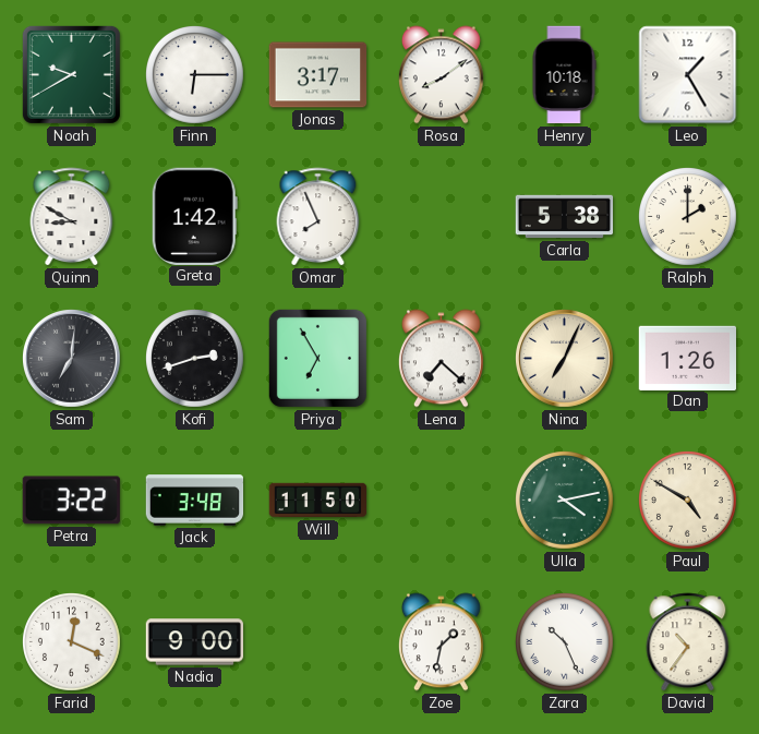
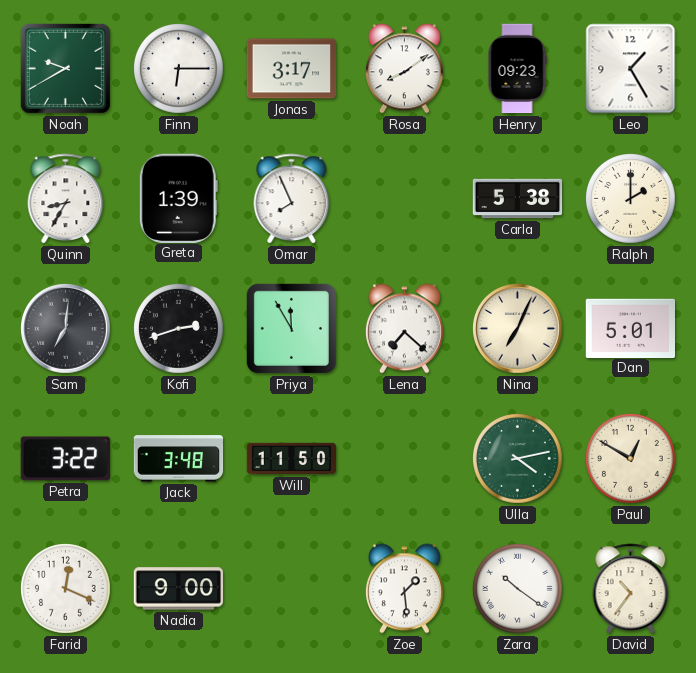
Henry: 10:18 -> 09:23 (517, 69)
Quinn: 8:50 -> 8:35 (66, 199)
Greta: 1:42 -> 1:39 (178, 198)
Priya: 6:55 -> 11:55 (291, 328)
Dan: 1:26 -> 5:01 (631, 328)
Paul: 4:50 -> 12:50 (631, 459)
Zoe: 1:32 -> 1:29 (404, 589)
Zara: 10:26 -> 10:21 (518, 589)
